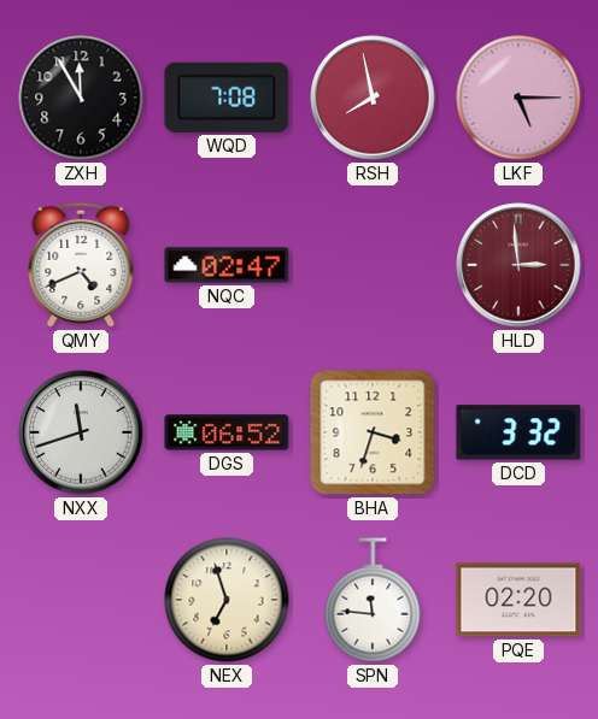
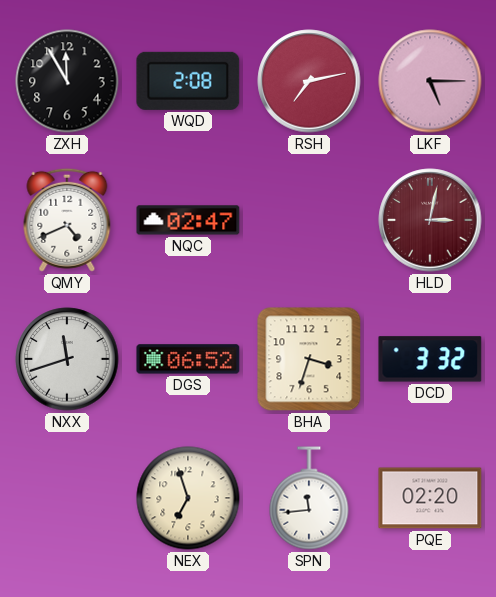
WQD: 7:08 -> 2:08 (188, 81)
RSH: 7:58 -> 7:13 (309, 81)
HLD: 2:59 -> 3:02 (430, 220)
SPN: 11:46 -> 11:44 (309, 498)
